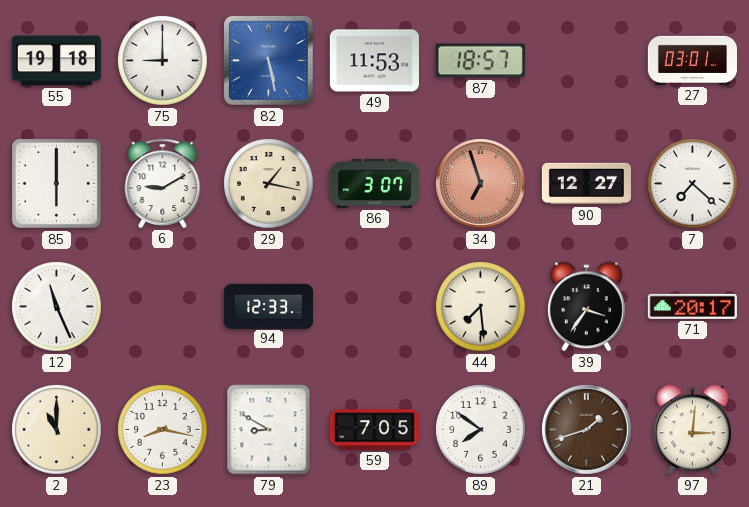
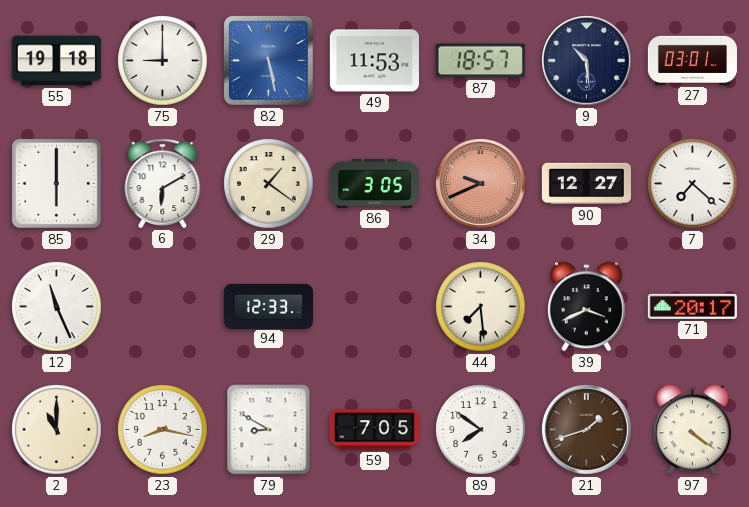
9: none -> 10:29 (587, 61)
6: 9:10 -> 6:10 (163, 183)
29: 1:17 -> 1:21 (269, 184)
86: 3:07 -> 3:05 (374, 183)
34: 6:57 -> 9:41 (481, 184)
39: 3:36 -> 3:41 (587, 307)
97: 3:01 -> 4:21 (693, 430)
